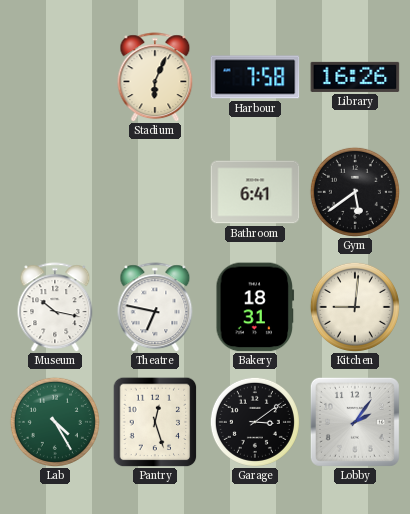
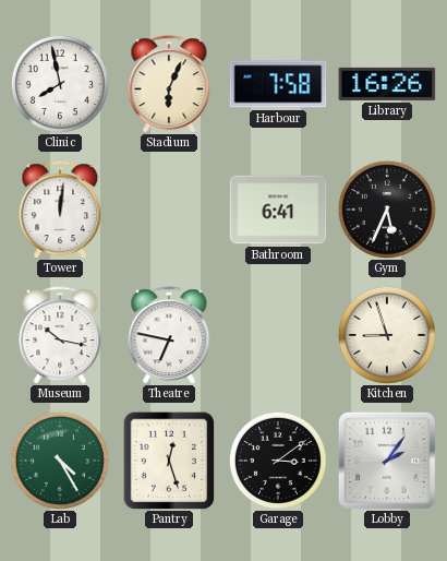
Clinic: none -> 7:58 (60, 84)
Tower: none -> 12:01 (60, 210)
Gym: 5:39 -> 5:34 (387, 210)
Bakery: 18:31 -> none (255, 307)
Kitchen: 9:01 -> 8:57 (387, 335)
